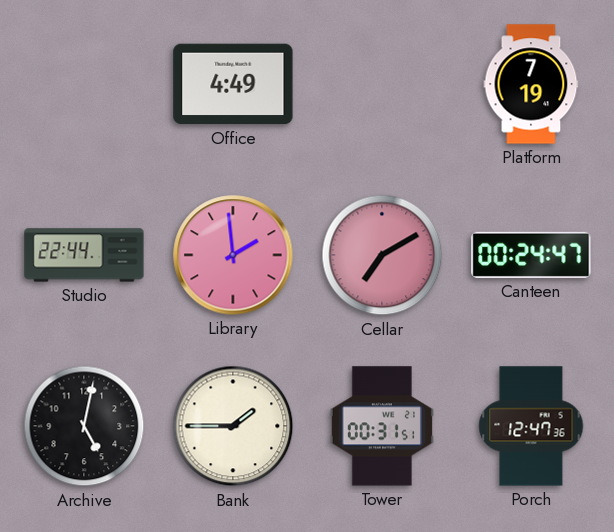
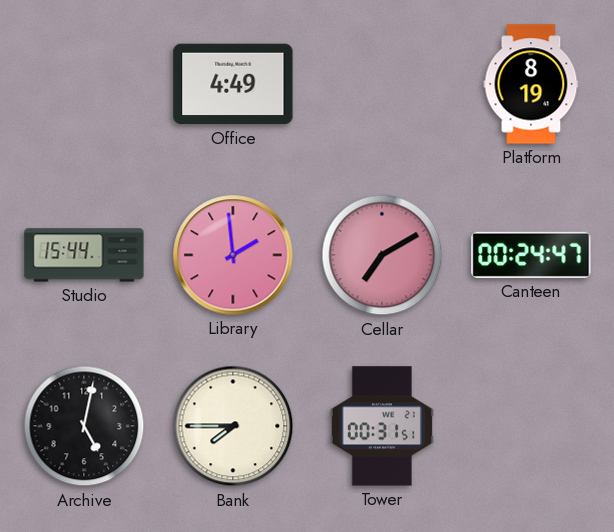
Platform: 7:19 -> 8:19 (531, 84)
Studio: 22:44 -> 15:44 (84, 255)
Bank: 1:45 -> 7:45 (233, 426)
Porch: 12:47 -> none (531, 426)
